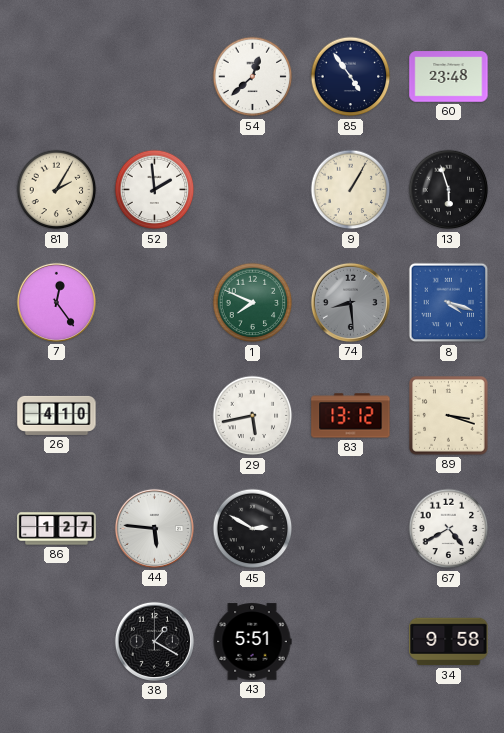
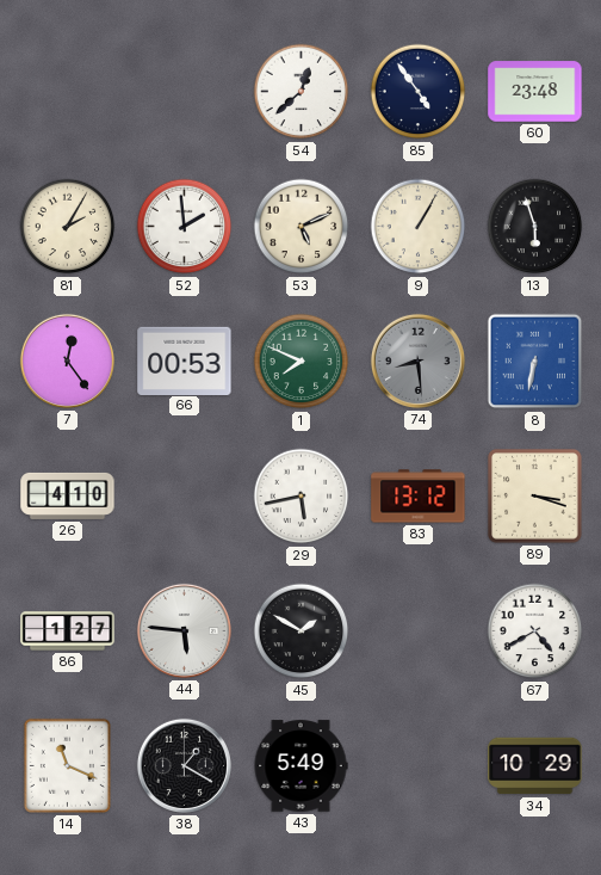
53: none -> 5:11 (302, 227)
66: none -> 00:53 (185, 361)
8: 4:18 -> 6:32 (535, 362)
45: 2:50 -> 1:50 (302, 631)
14: none -> 11:19 (67, 765)
43: 5:51 -> 5:49 (300, 766)
34: 9:58 -> 10:29 (535, 766)
